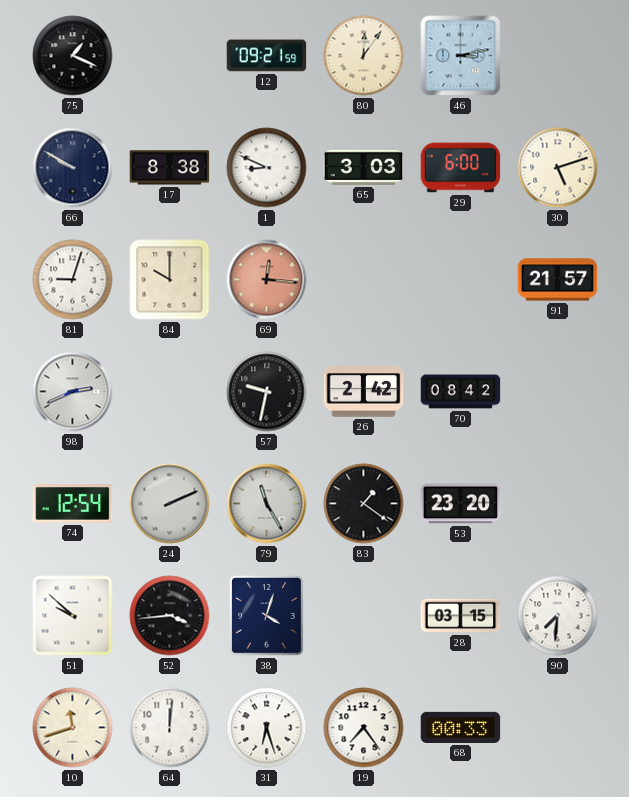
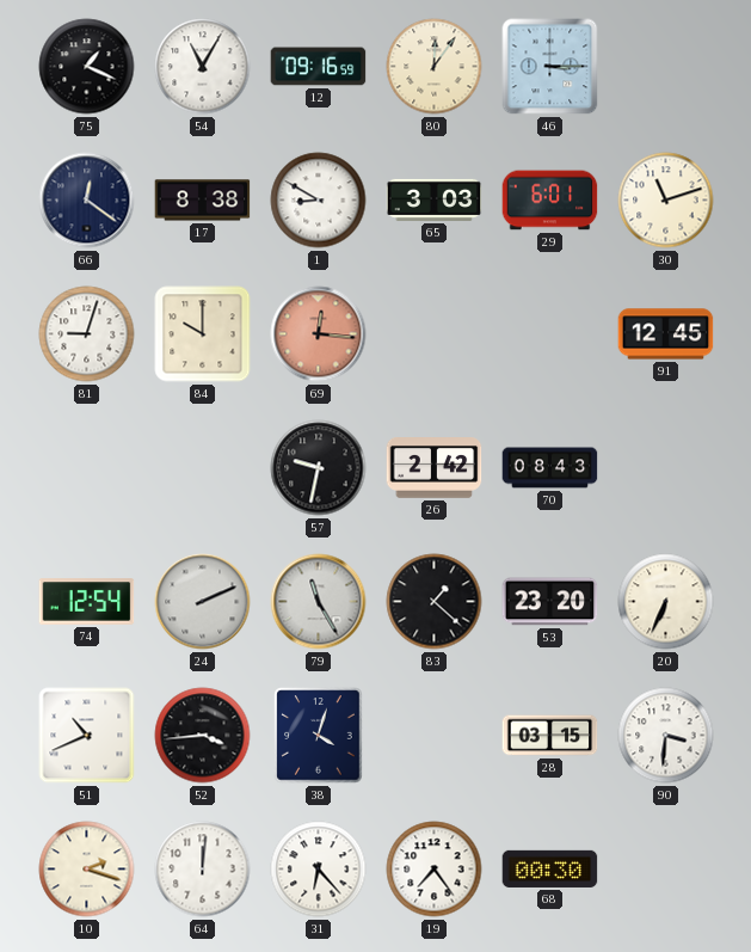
54: none -> 11:05 (203, 67)
12: 09:21 -> 09:16 (319, 67)
46: 3:13 -> 3:15 (550, 67)
66: 9:50 -> 12:21 (87, 201)
1: 8:49 -> 8:50 (319, 201)
29: 6:00 -> 6:01 (550, 201)
30: 5:12 -> 11:12 (666, 201)
91: 21:57 -> 12:45 (666, 334)
98: 2:41 -> none (73, 392)
70: 08:42 -> 08:43 (550, 468)
83: 1:21 -> 1:22 (435, 602)
20: none -> 6:34 (666, 602)
51: 9:52 -> 10:41 (87, 736)
90: 7:31 -> 3:31 (666, 736)
10: 11:42 -> 2:18 (87, 870)
31: 6:27 -> 6:23 (319, 870)
68: 00:33 -> 00:30 (550, 868)
